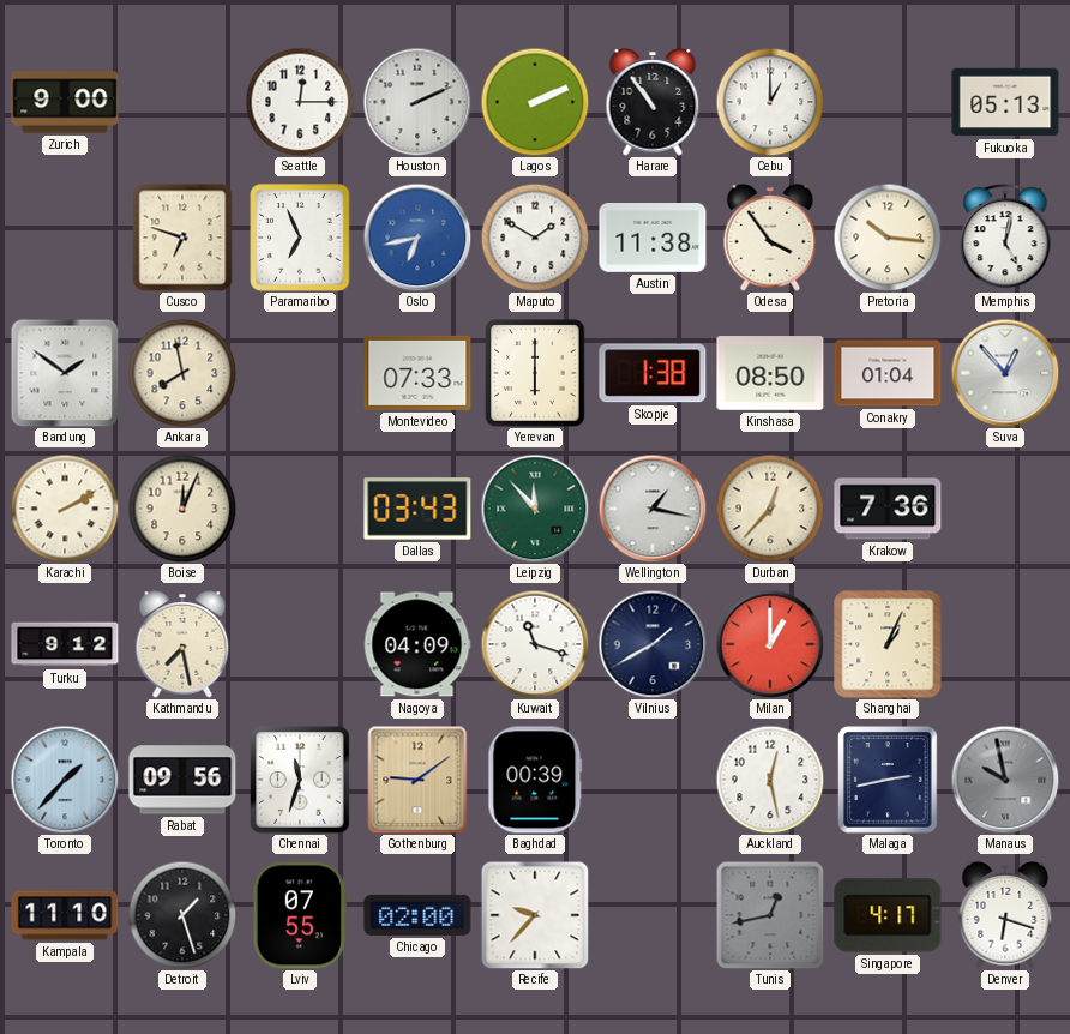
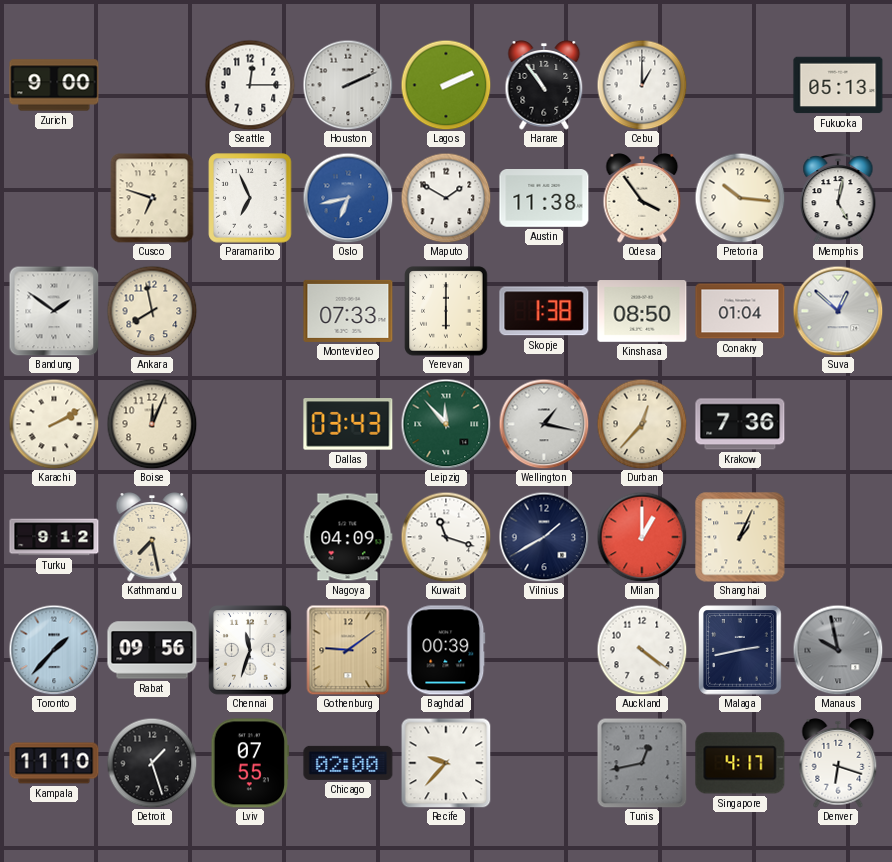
Suva: 12:53 -> 12:52 (838, 311)
Auckland: 12:28 -> 4:21 (642, 650)
